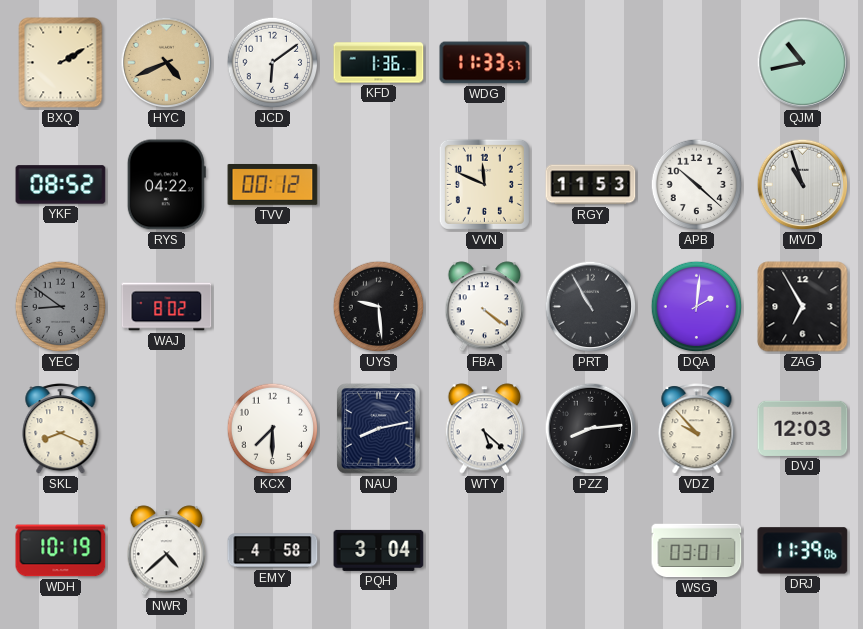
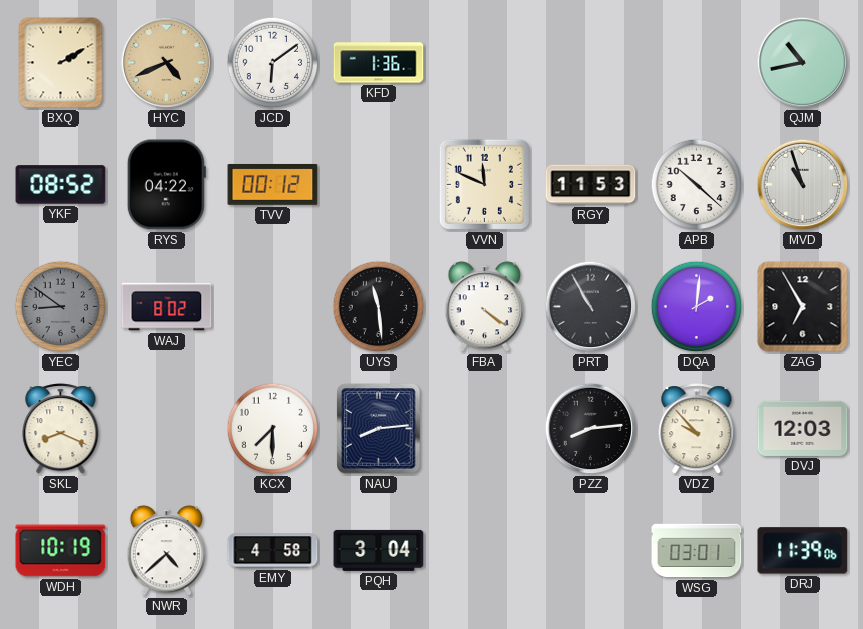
WDG: 11:33 -> none (485, 63)
UYS: 9:29 -> 11:29 (379, 307)
NAU: 8:13 -> 8:14 (379, 429)
WTY: 5:22 -> none (485, 429)
